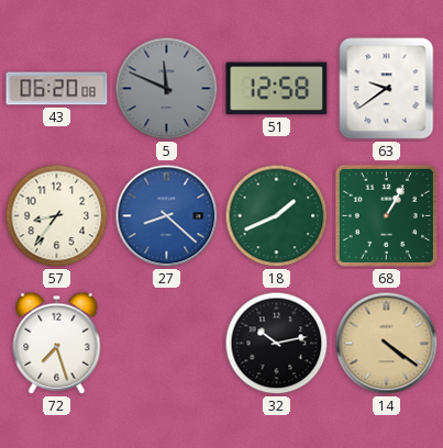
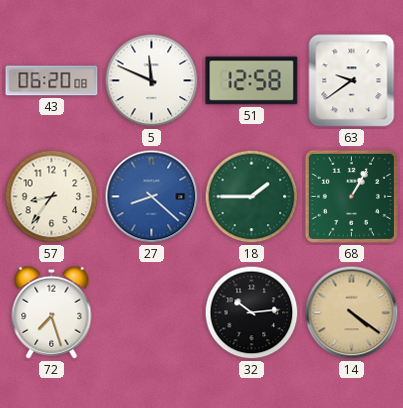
5 dial: grey -> white (152, 81)
18: 1:41 -> 1:45 (252, 197)
32: 10:13 -> 10:14 (252, 313)
